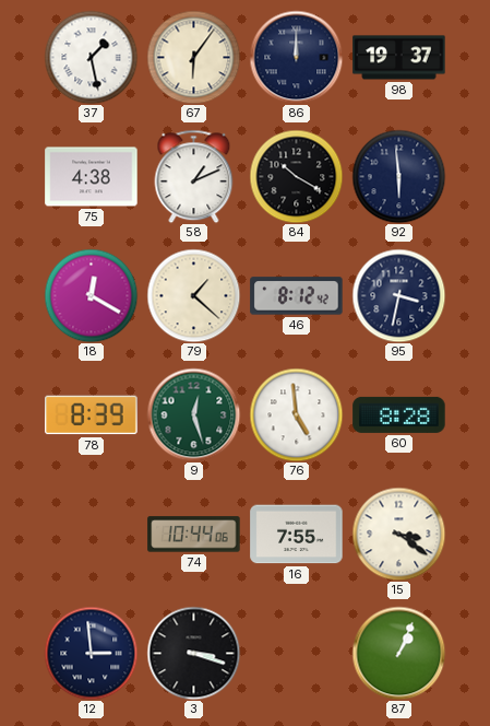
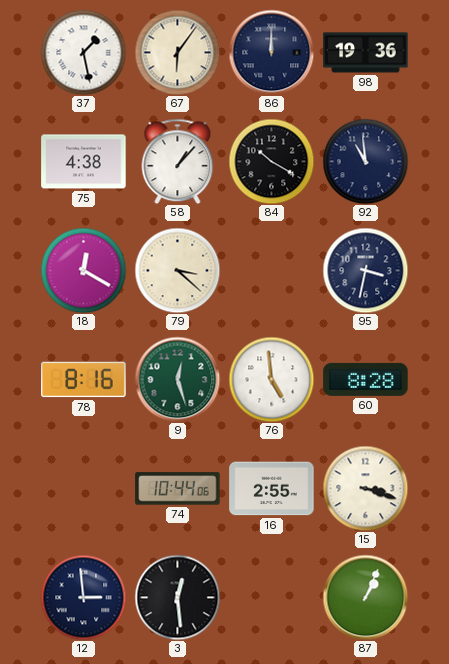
98: 19:37 -> 19:36 (366, 53)
58: 1:11 -> 1:07 (178, 161)
92: 5:59 -> 10:59 (365, 161)
79: 1:22 -> 3:22 (177, 270)
46: 8:12 -> none (297, 296)
78: 8:39 -> 8:16 (84, 380)
16: 7:55 -> 2:55 (272, 489)
15: 3:21 -> 3:18 (365, 488)
3: 3:18 -> 12:29 (177, 597)
